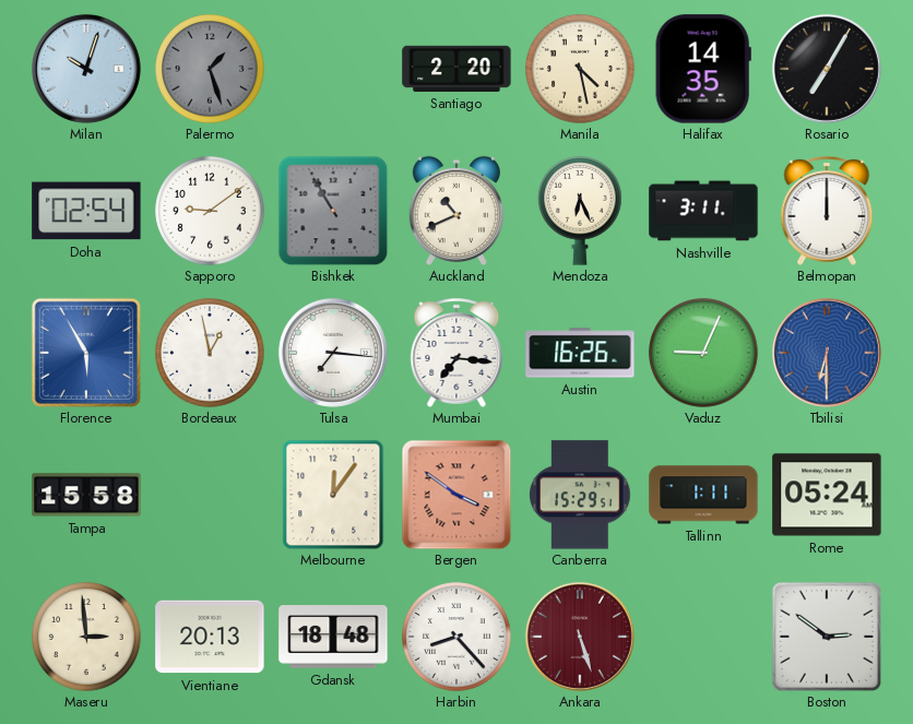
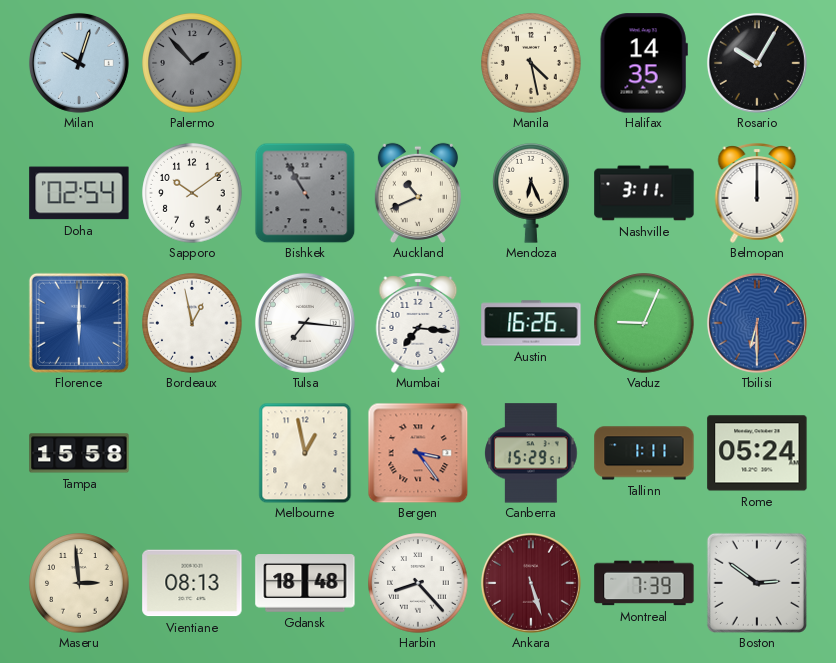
Palermo: 1:27 -> 1:53 (192, 63)
Santiago: 2:20 -> none (456, 69)
Rosario: 7:05 -> 10:05 (757, 63)
Sapporo: 9:09 -> 10:09 (192, 193)
Florence: 5:55 -> 6:00 (79, 323)
Melbourne: 12:06 -> 12:58 (305, 453)
Bergen: 3:51 -> 3:24 (418, 453)
Vientiane: 20:13 -> 08:13 (192, 583)
Montreal: none -> 7:39 (644, 583)
